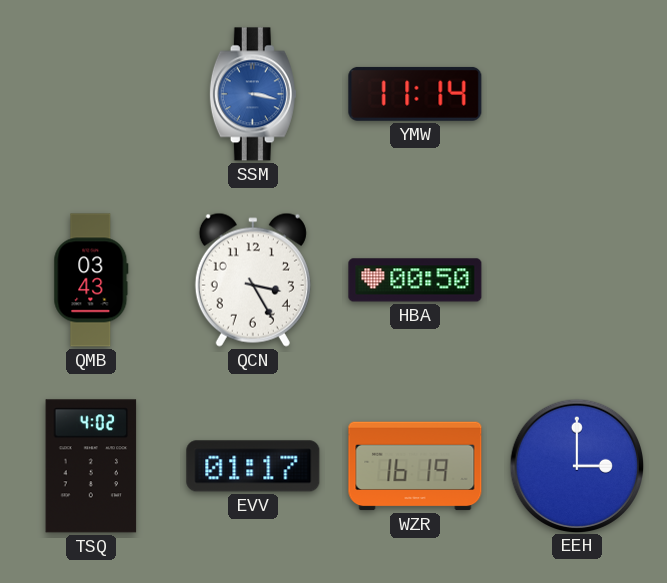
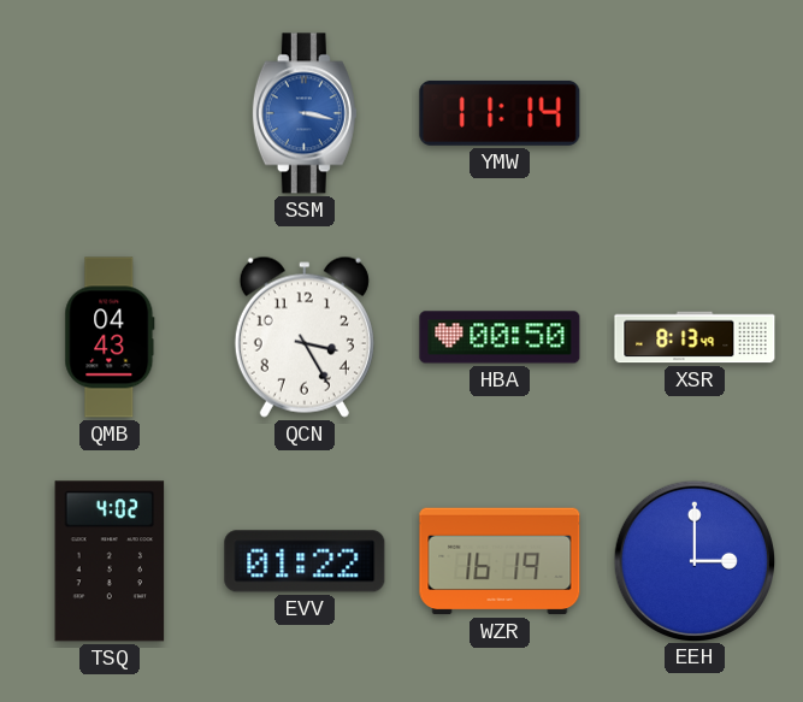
QMB: 03:43 -> 04:43 (110, 337)
XSR: none -> 8:13 (695, 337)
EVV: 01:17 -> 01:22 (305, 561)
